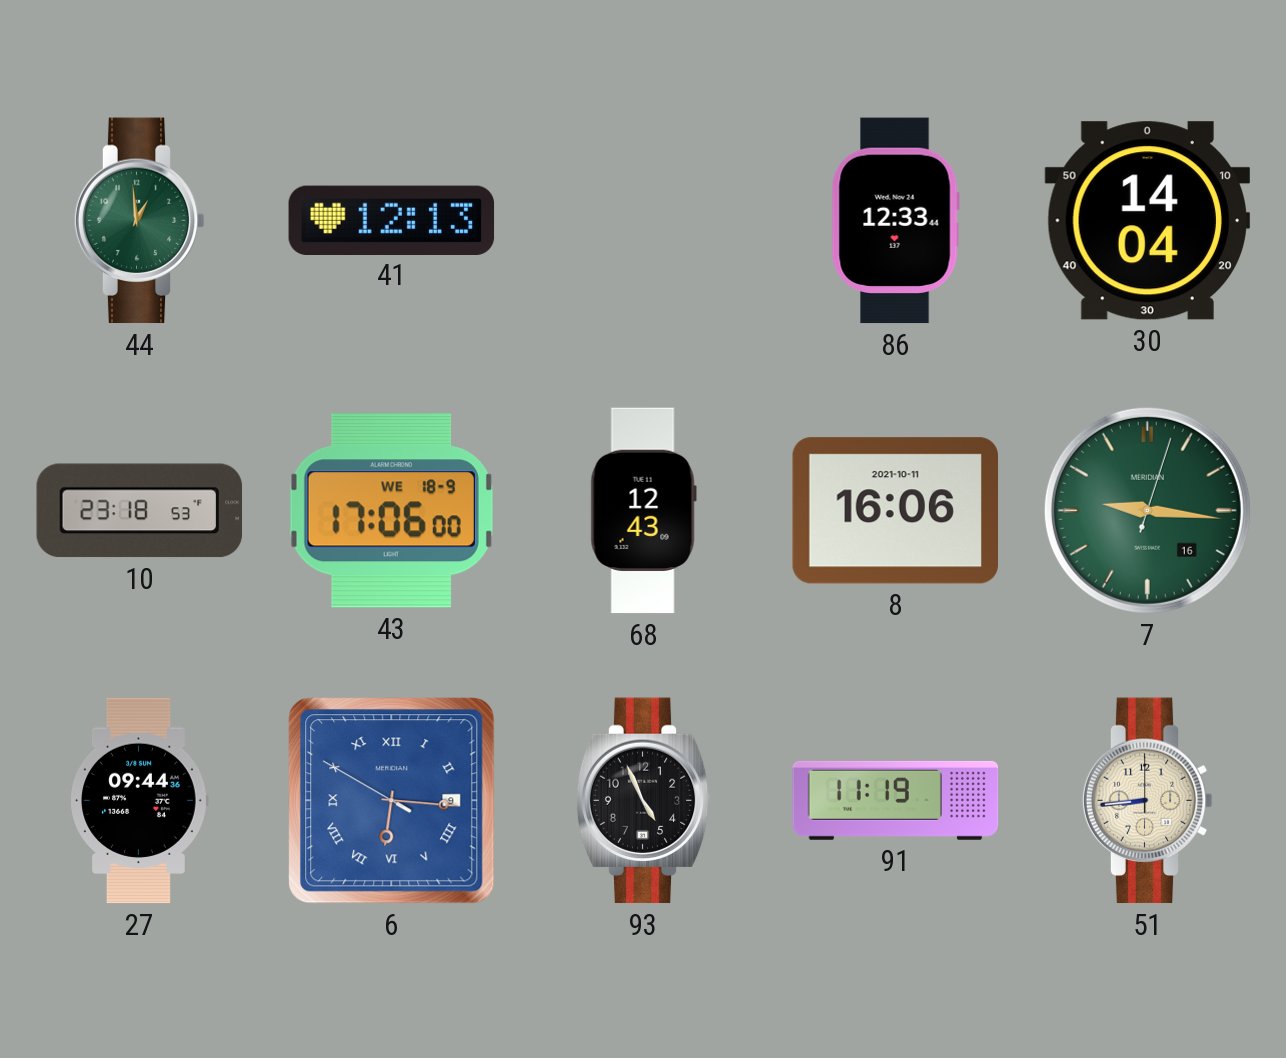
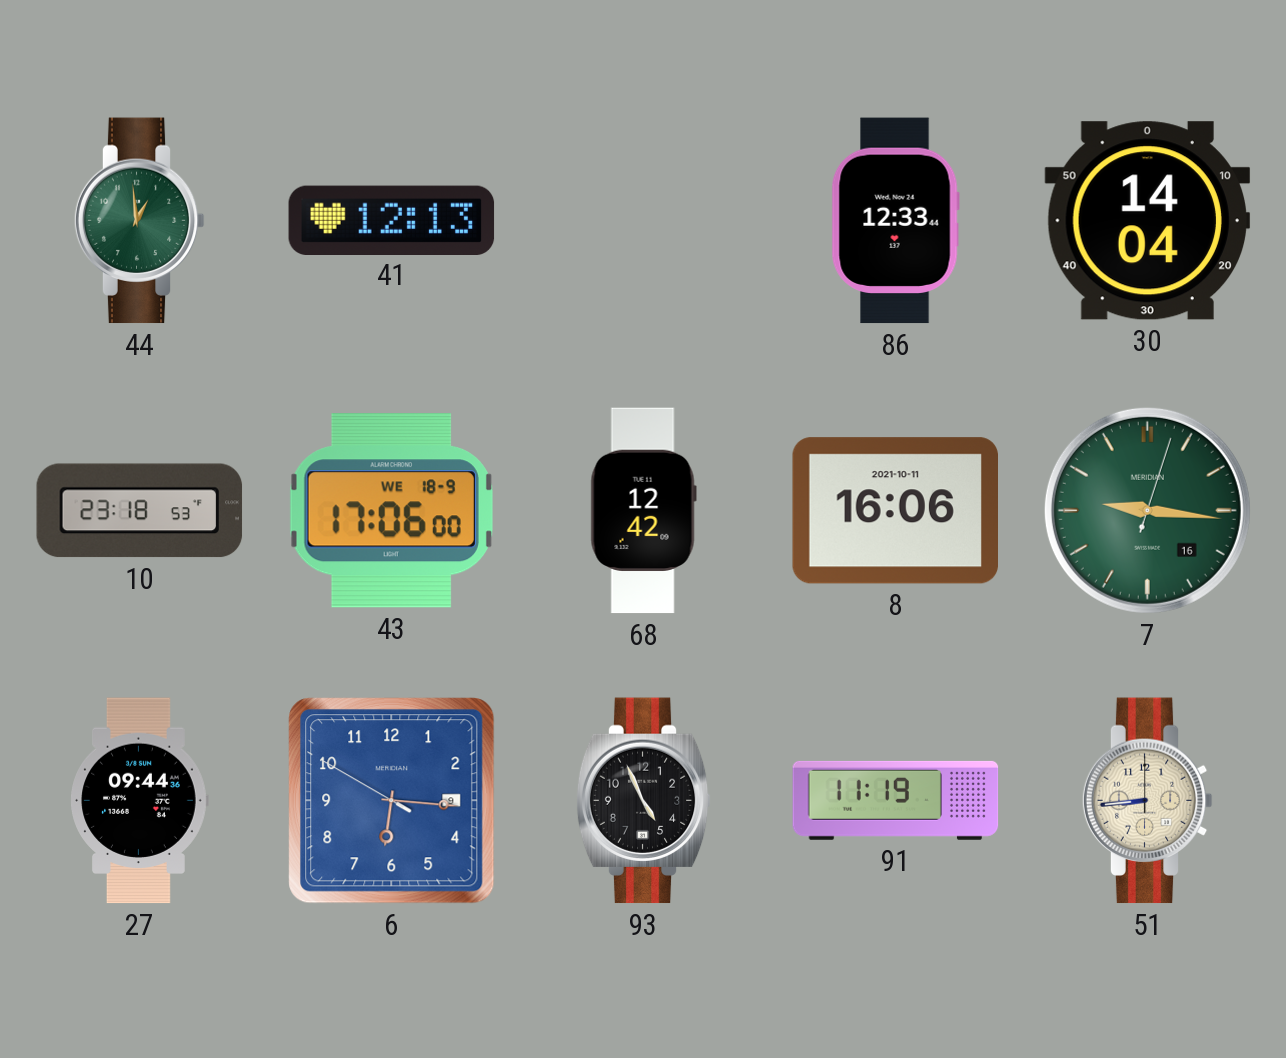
68: 12:43 -> 12:42 (643, 511)
6 numerals: Roman -> Arabic (392, 801)
